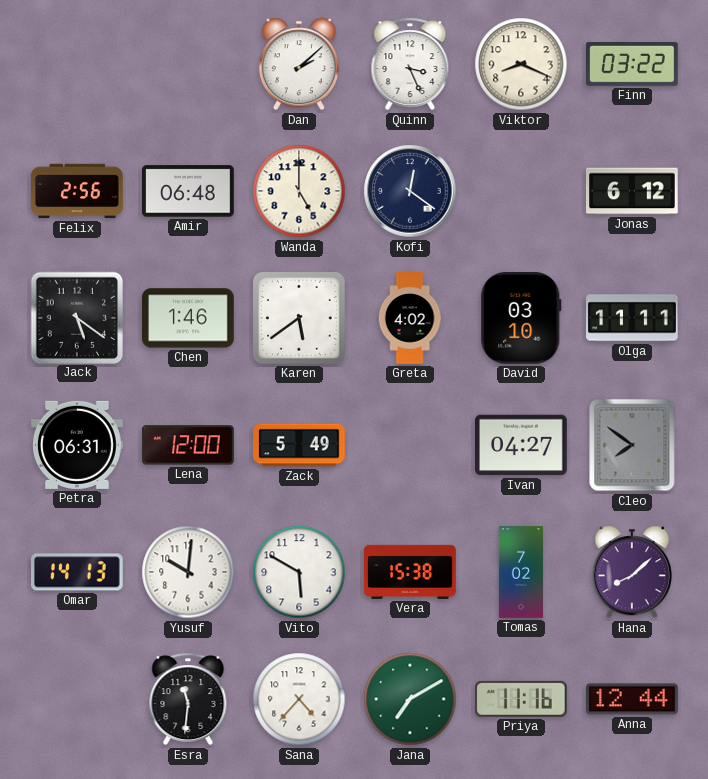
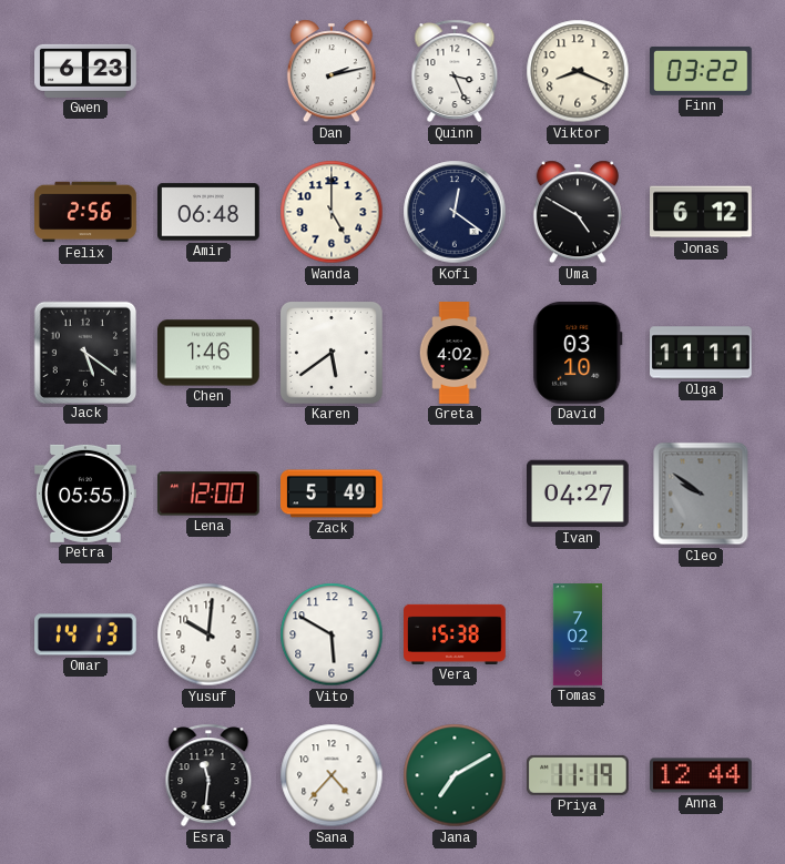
Gwen: none -> 6:23 (85, 71)
Dan: 2:08 -> 2:13 (332, 71)
Uma: none -> 4:50 (578, 212)
Petra: 06:31 -> 05:55 (86, 494)
Cleo: 7:51 -> 9:51 (701, 494)
Hana: 8:08 -> none (632, 572)
Priya: 11:16 -> 11:19 (578, 775)
